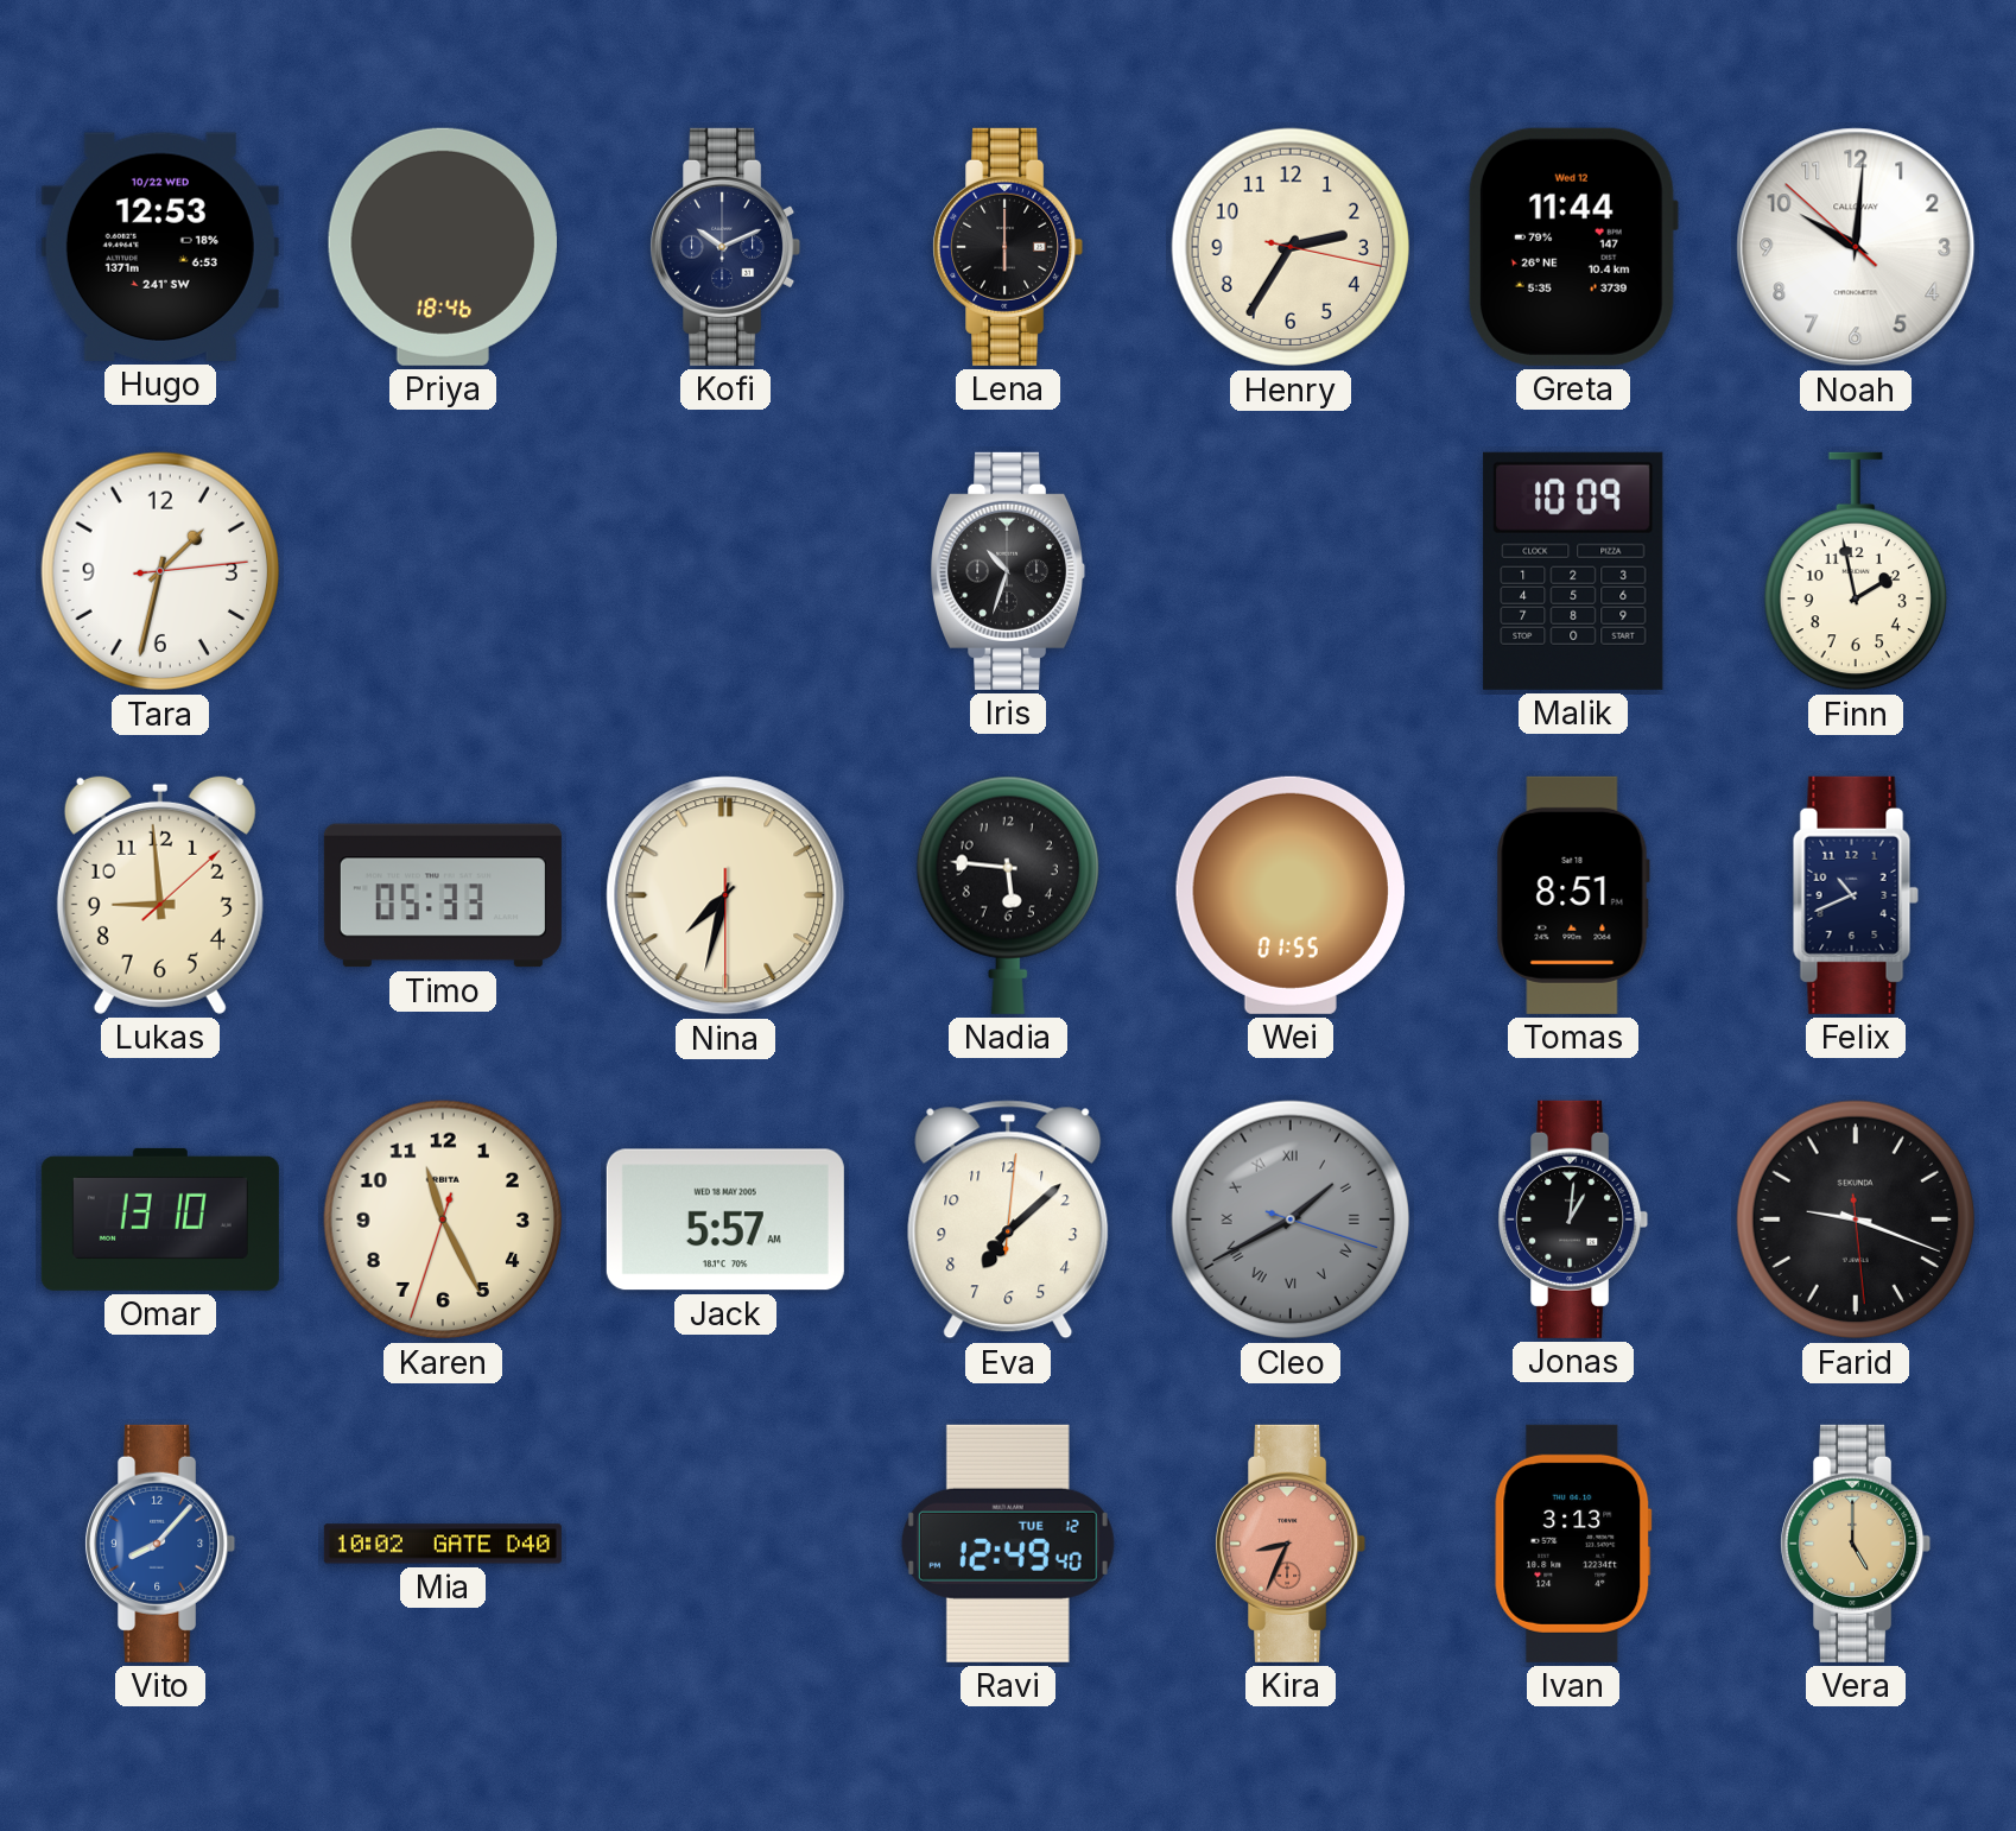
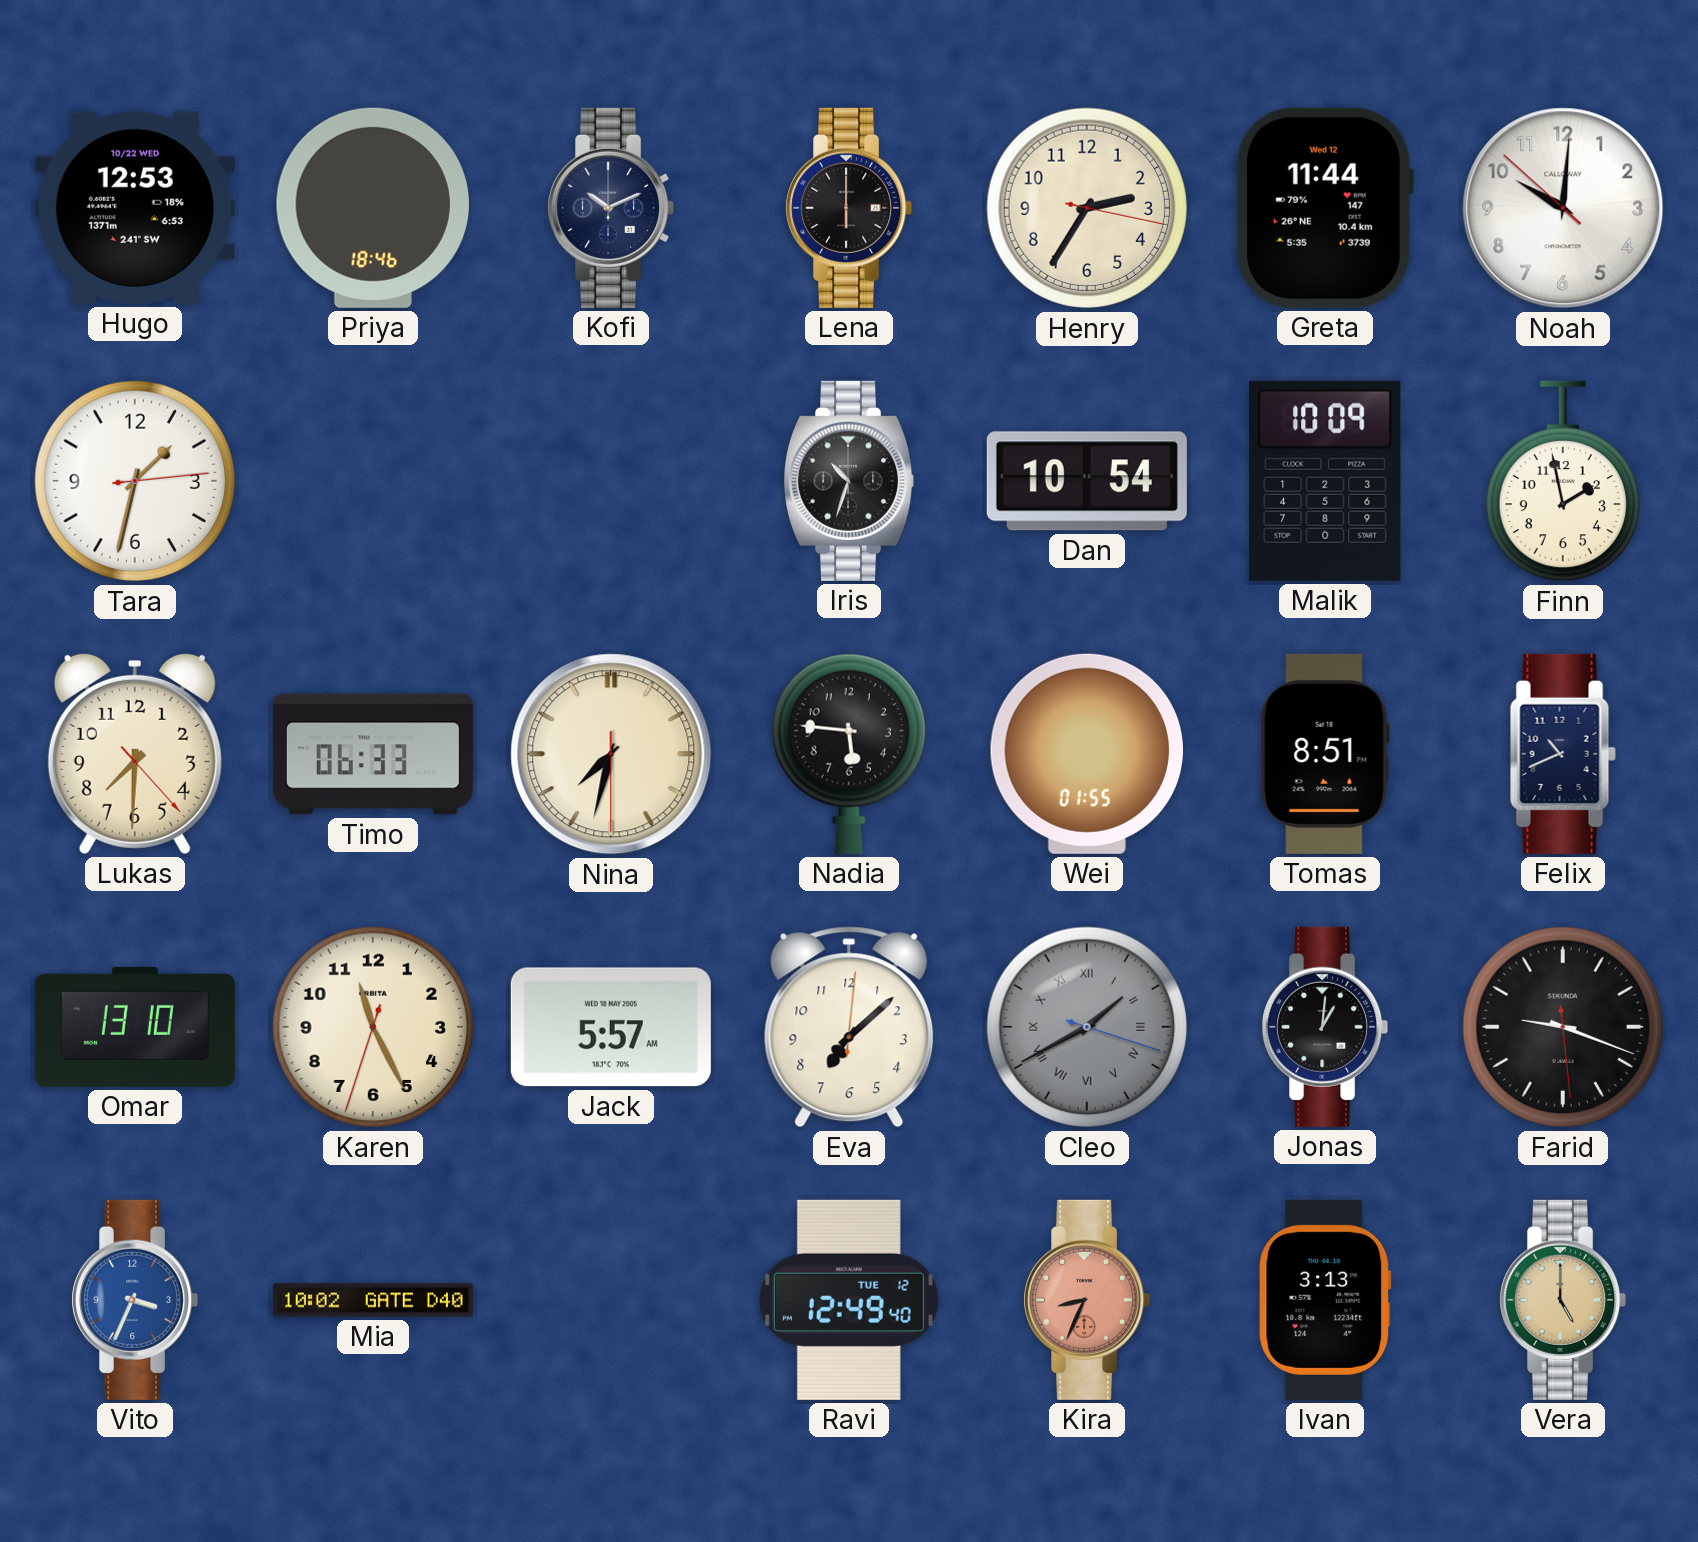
Dan: none -> 10:54 (1087, 481)
Lukas: 8:59 -> 7:30 (135, 753)
Timo: 05:33 -> 06:33 (373, 754)
Vito: 8:07 -> 3:34 (135, 1300)
